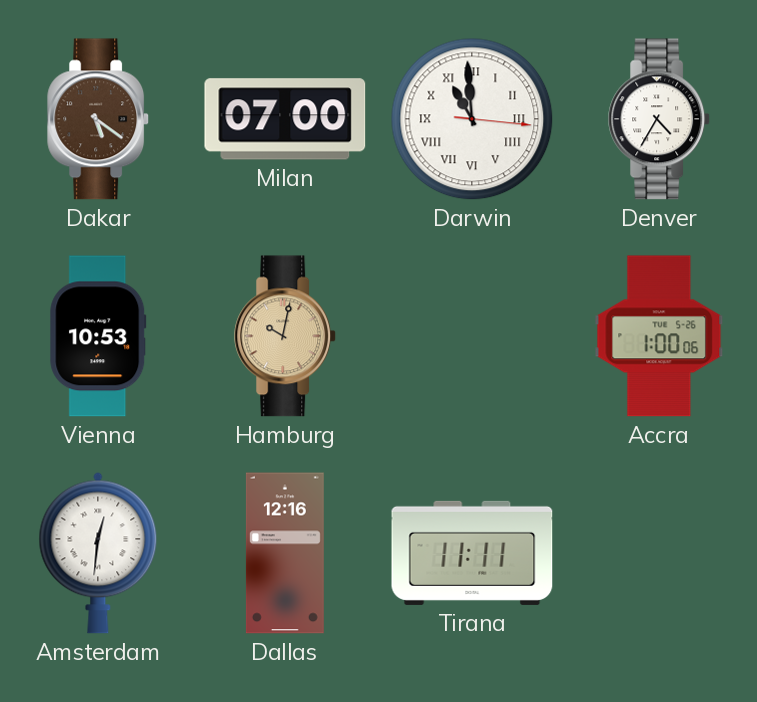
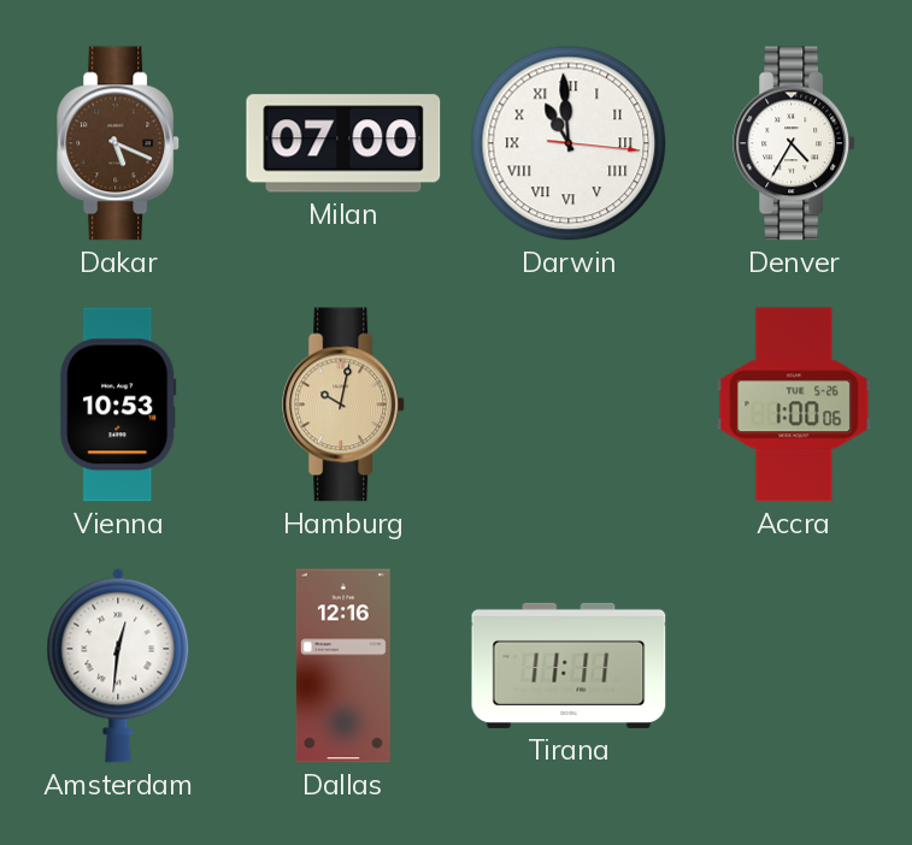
Dakar: 5:21 -> 5:19 (119, 143)
